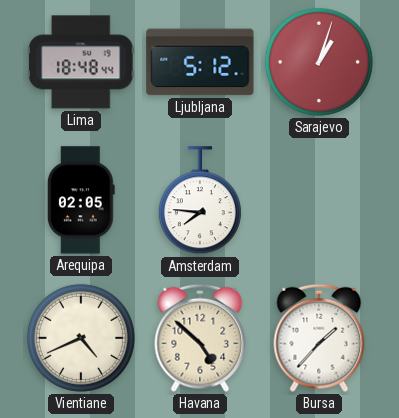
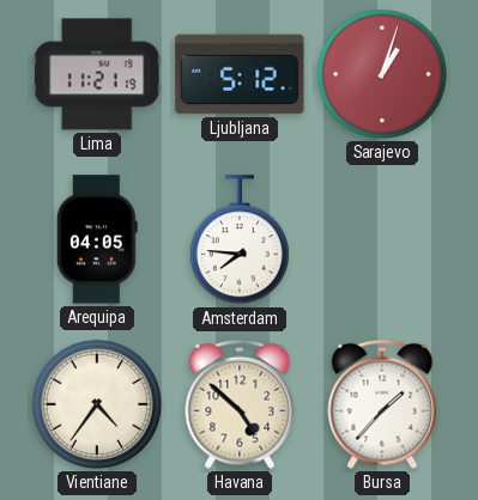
Lima: 18:48 -> 11:21 (97, 74)
Arequipa: 02:05 -> 04:05 (97, 239)
Vientiane: 4:41 -> 4:36 (97, 404)
